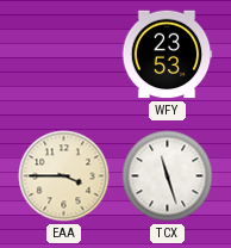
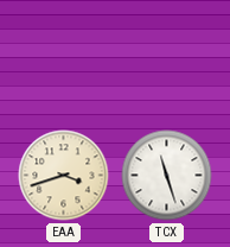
WFY: 23:53 -> none (167, 55)
EAA: 3:45 -> 3:42 (64, 176)
